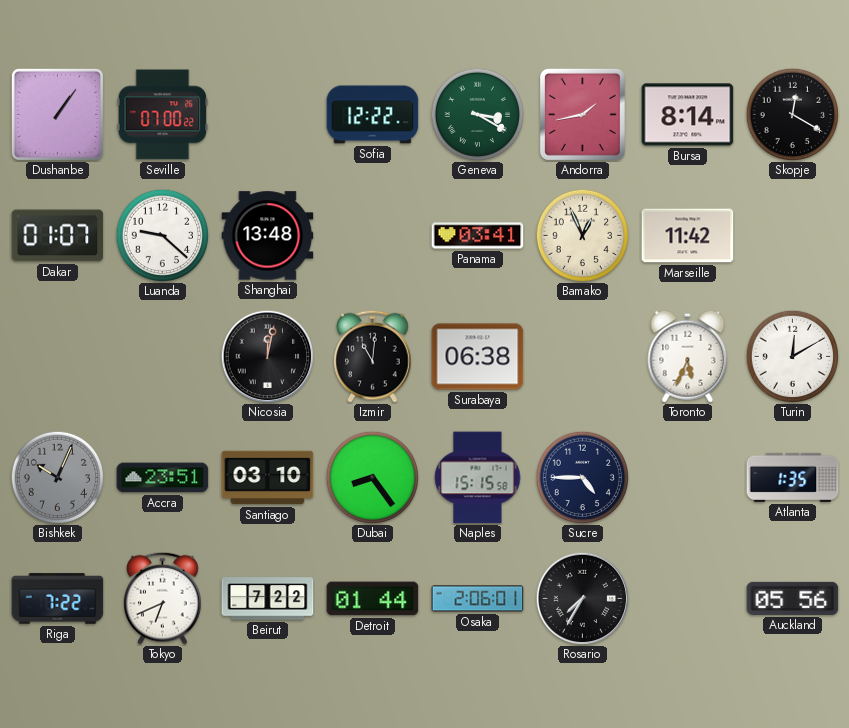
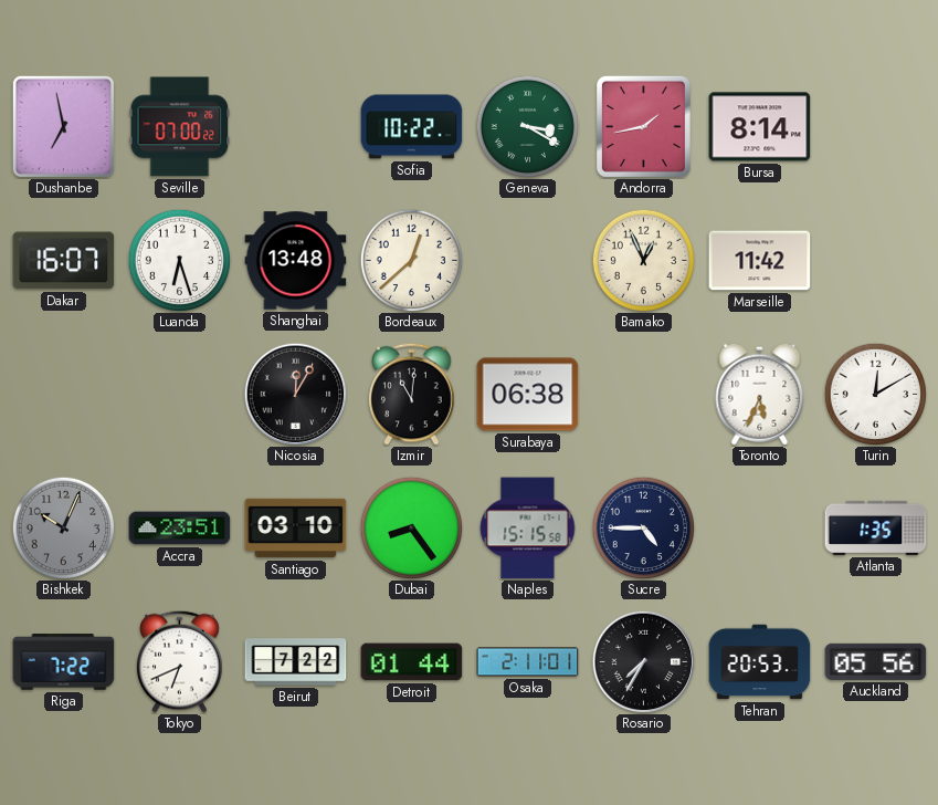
Dushanbe: 1:06 -> 6:58 (63, 126)
Sofia: 12:22 -> 10:22 (412, 127)
Skopje: 12:20 -> none (792, 114)
Dakar: 01:07 -> 16:07 (64, 261)
Luanda: 9:22 -> 6:27 (179, 260)
Bordeaux: none -> 12:38 (411, 260)
Panama: 03:41 -> none (478, 236)
Nicosia: 12:02 -> 12:05 (295, 394)
Osaka: 2:06 -> 2:11 (528, 662)
Tehran: none -> 20:53 (760, 662)
